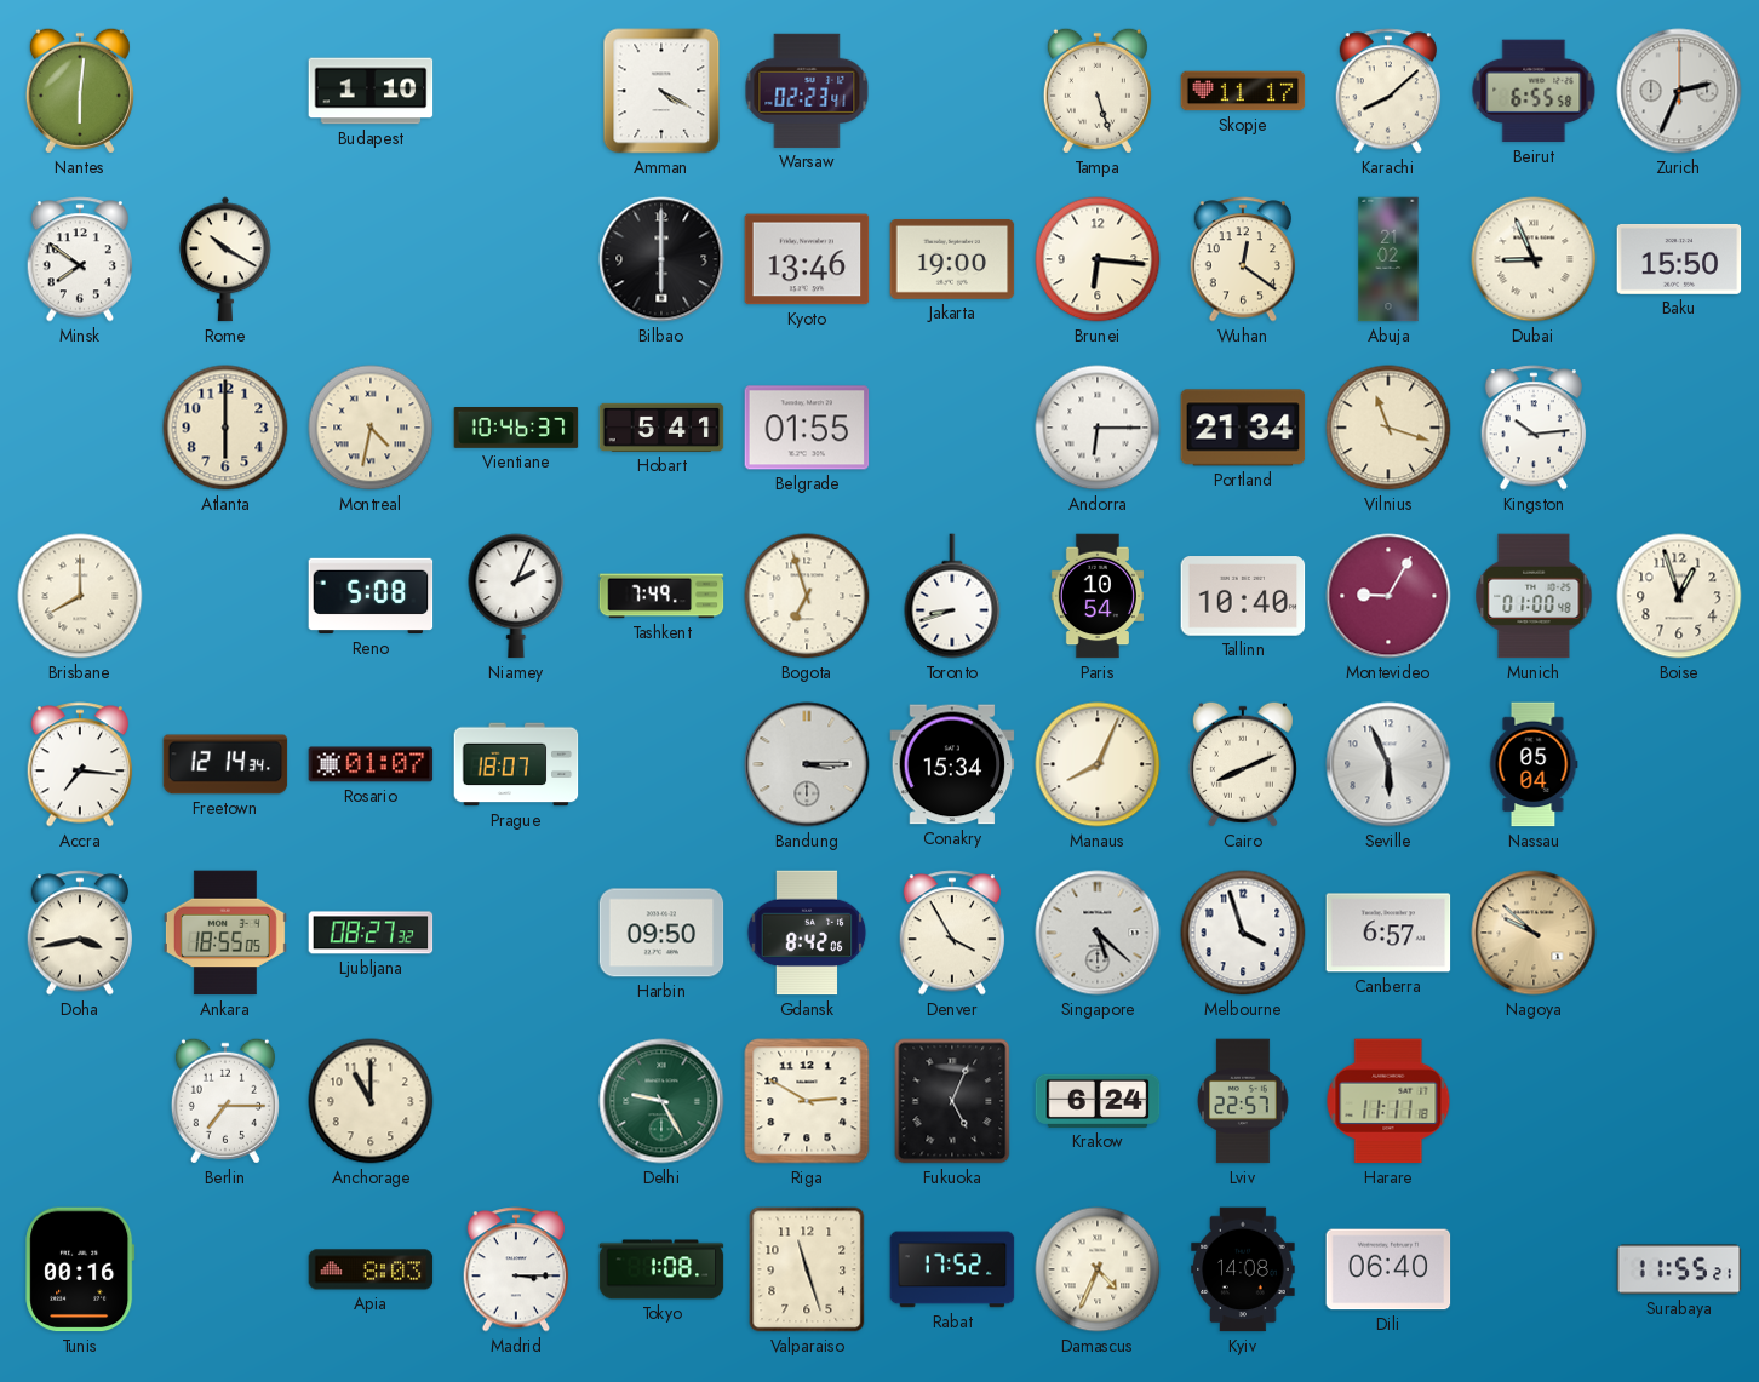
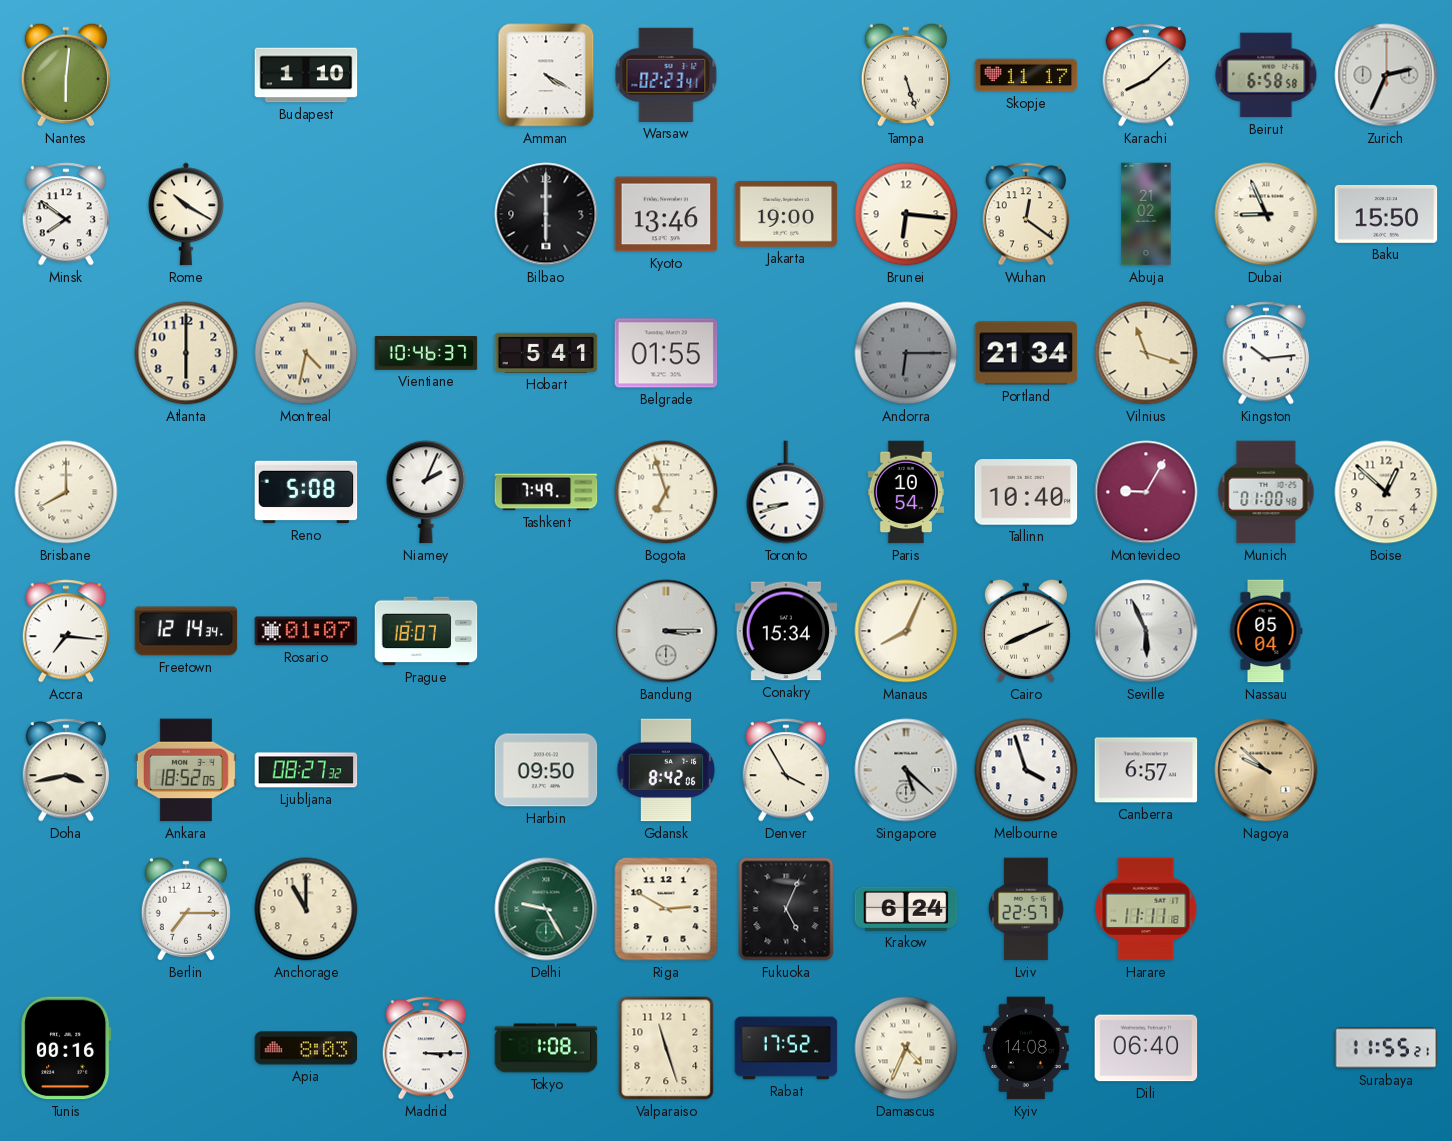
Beirut: 6:55 -> 6:58 (1266, 75)
Andorra dial: white -> grey (906, 353)
Boise: 12:57 -> 12:52 (1386, 492)
Ankara: 18:55 -> 18:52 (186, 770)
